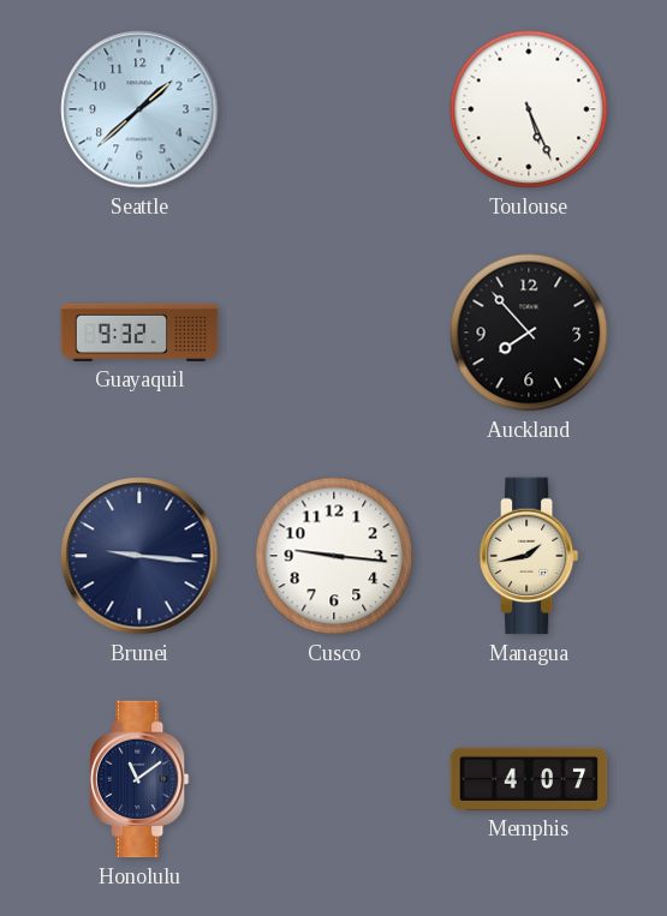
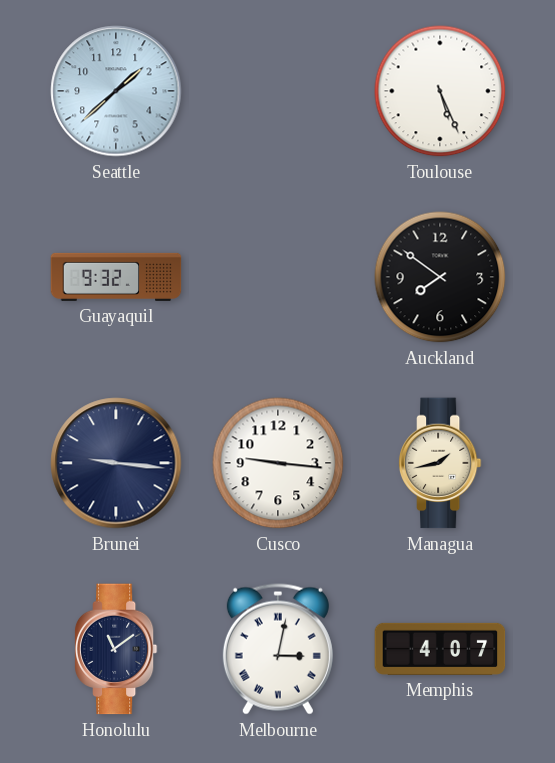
Auckland: 7:53 -> 7:51 (440, 277)
Melbourne: none -> 3:02 (278, 649)
